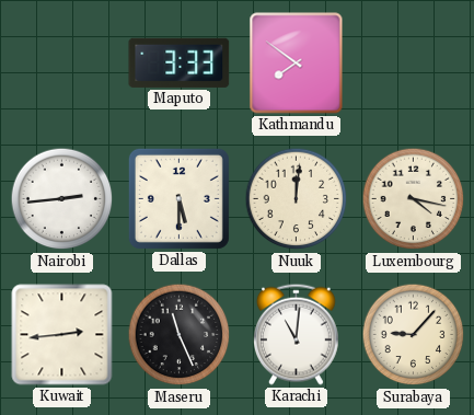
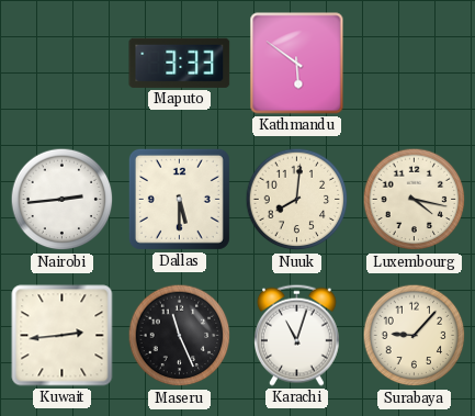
Kathmandu: 7:51 -> 5:51 (297, 64)
Nuuk: 12:01 -> 8:01 (297, 200)
Karachi: 11:01 -> 11:03 (296, 335)
